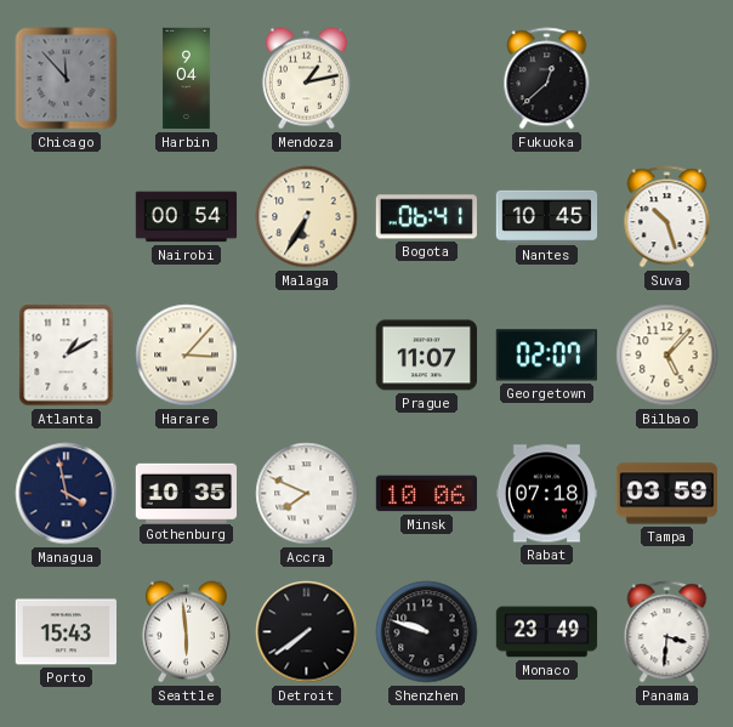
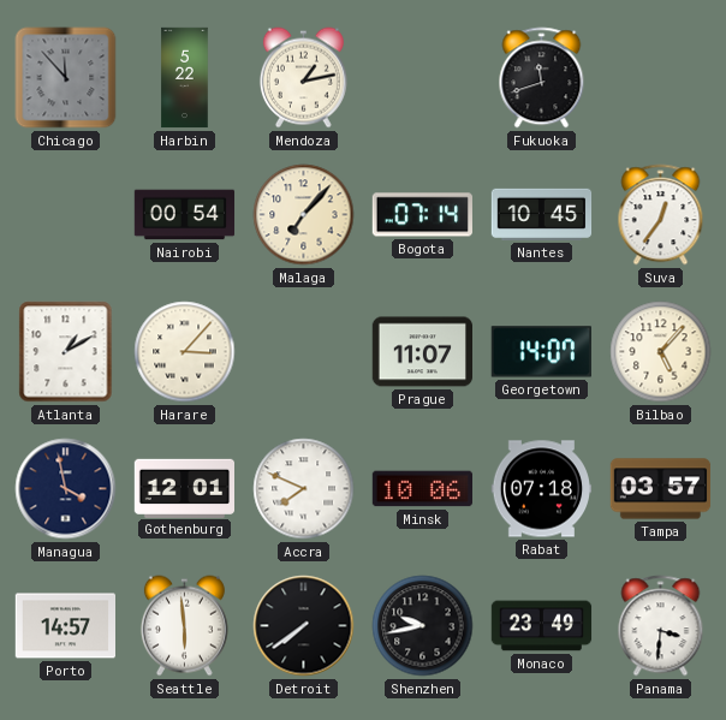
Harbin: 9:04 -> 5:22 (185, 78)
Fukuoka: 12:38 -> 11:42 (542, 78)
Malaga: 6:35 -> 7:07 (304, 215)
Bogota: 06:41 -> 07:14 (422, 215)
Suva: 10:27 -> 12:36 (661, 215)
Georgetown: 02:07 -> 14:07 (541, 352)
Gothenburg: 10:35 -> 12:01 (185, 488)
Tampa: 03:59 -> 03:57 (661, 489)
Porto: 15:43 -> 14:57 (65, 626)
Shenzhen: 9:48 -> 9:43 (423, 626)
